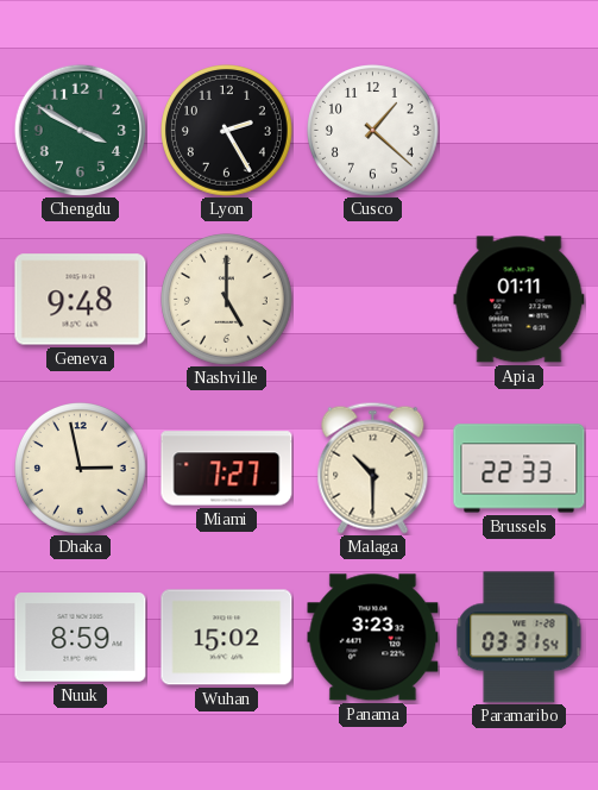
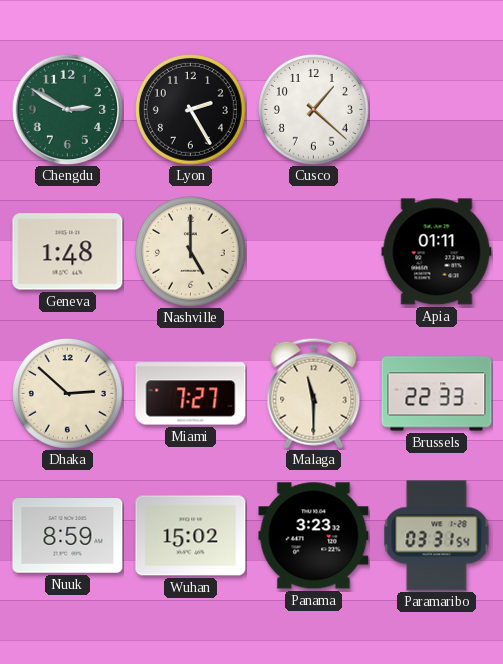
Chengdu: 3:50 -> 2:50 (67, 109)
Geneva: 9:48 -> 1:48 (68, 252)
Dhaka: 2:58 -> 2:52 (68, 394)
Malaga: 10:30 -> 11:30 (314, 393)
